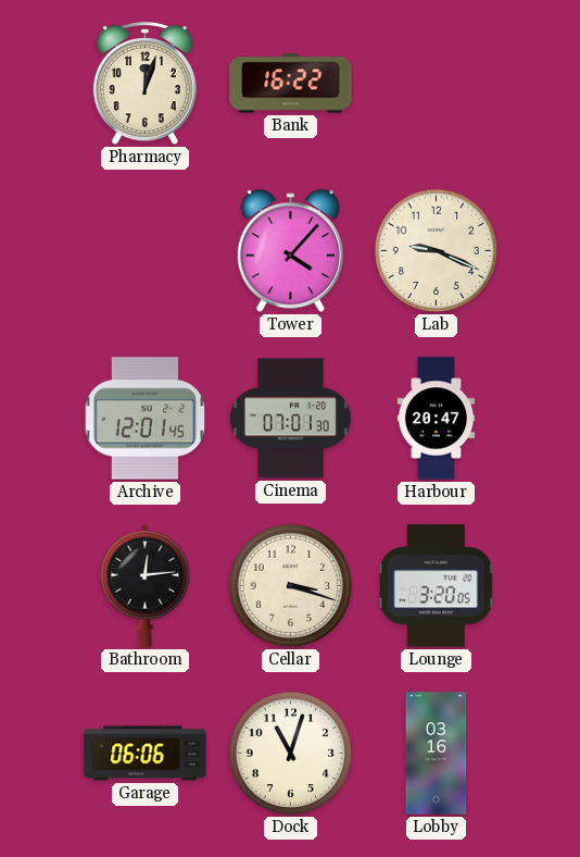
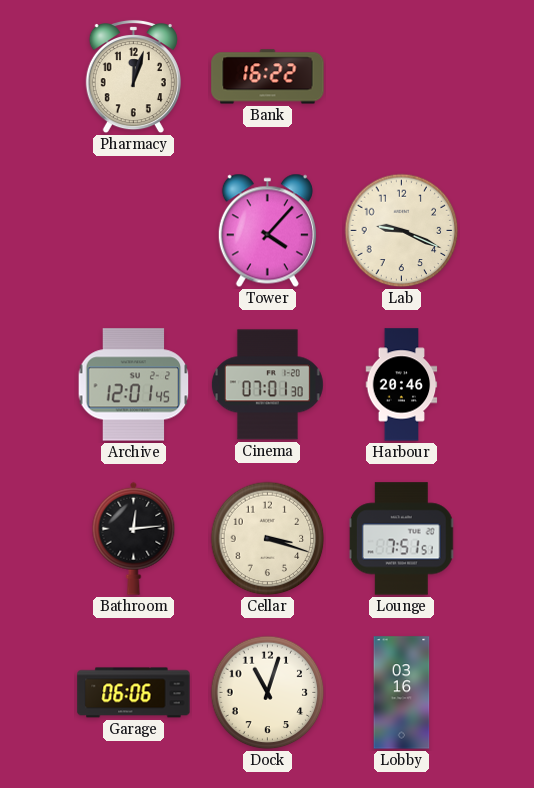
Harbour: 20:47 -> 20:46 (402, 385)
Lounge: 3:20 -> 7:51 (402, 539)
